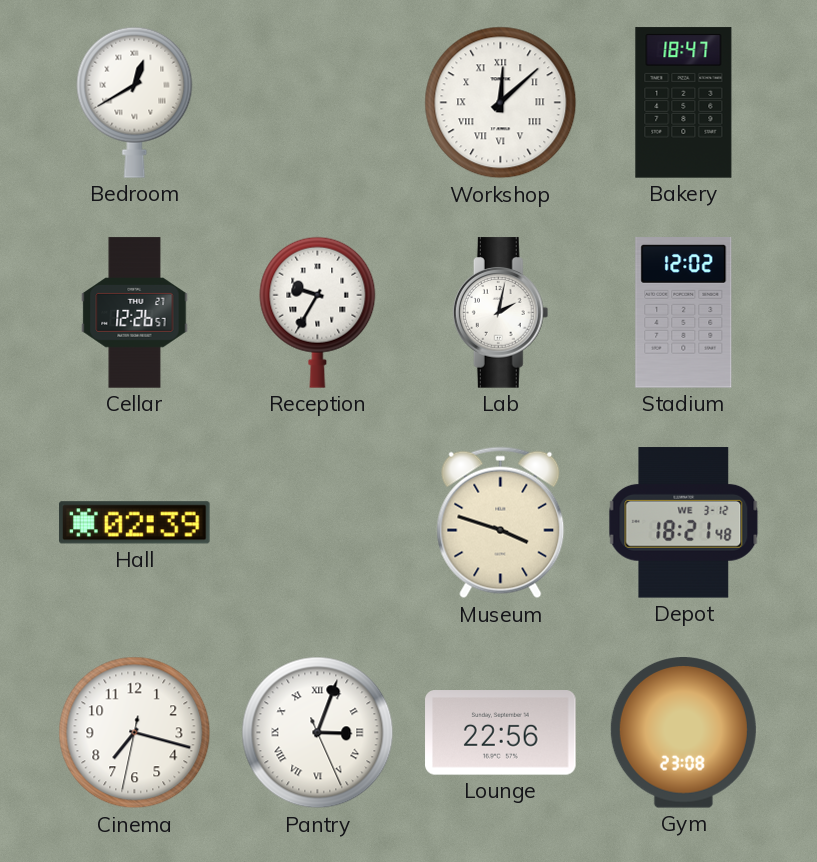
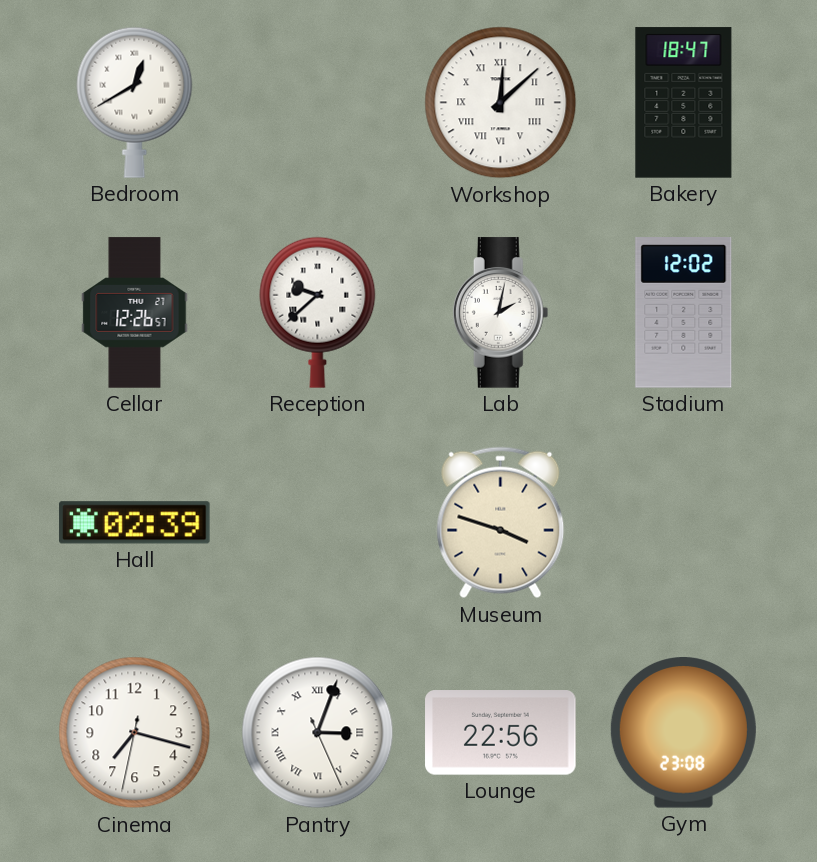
Reception: 9:35 -> 9:38 (318, 312)
Depot: 18:21 -> none (684, 523)
